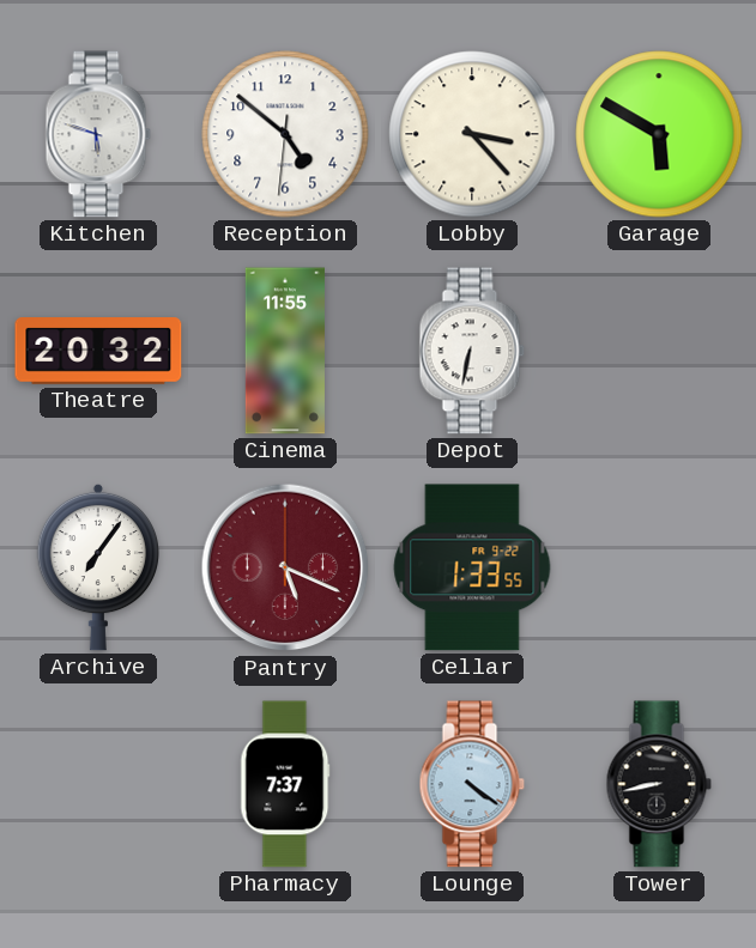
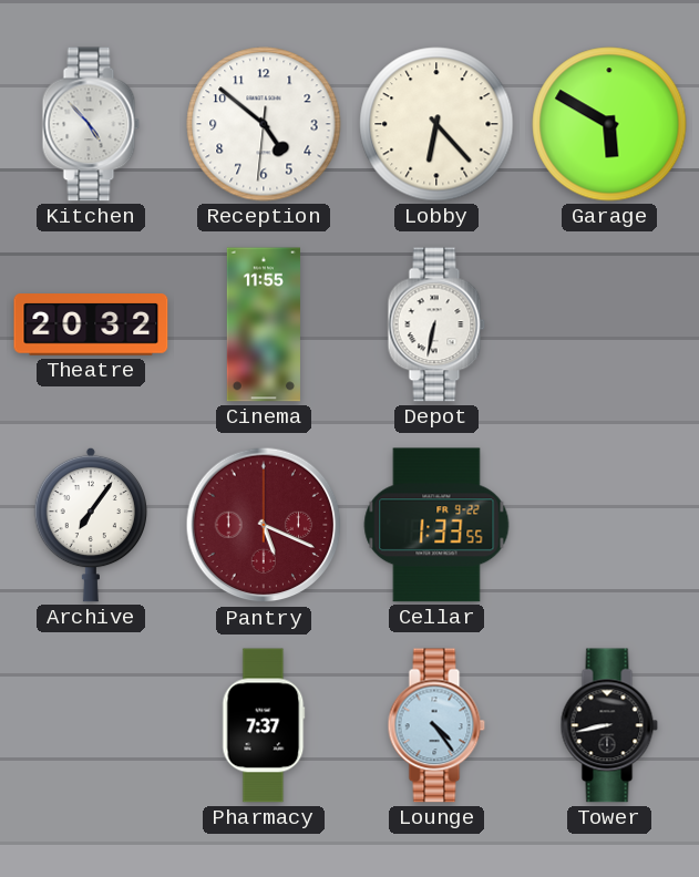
Kitchen: 5:48 -> 4:53 (91, 124)
Lobby: 3:23 -> 6:23 (436, 124)
Lounge: 4:21 -> 4:24 (436, 725)
